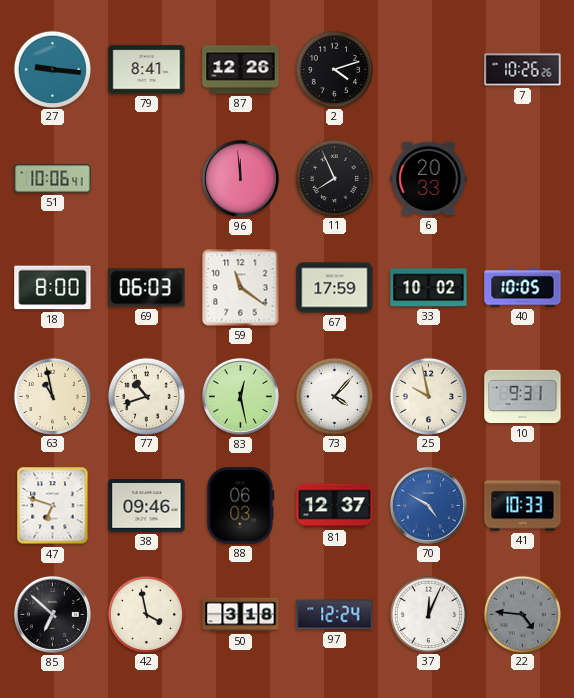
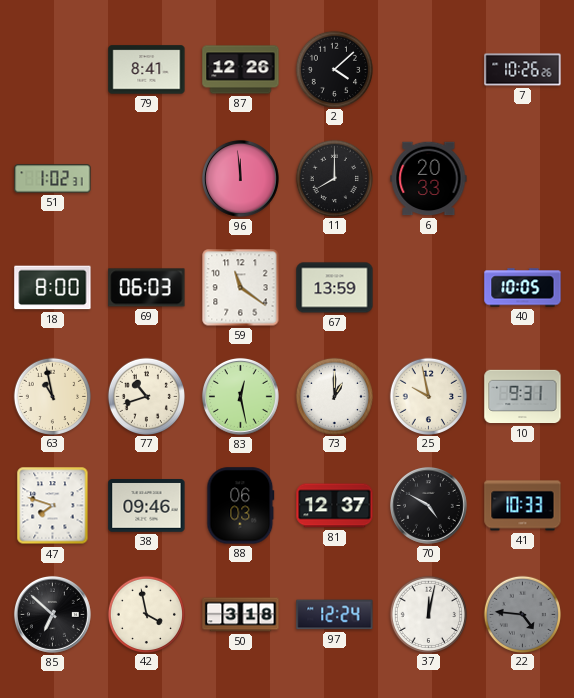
27: 9:16 -> none (52, 69)
2: 4:12 -> 4:08 (334, 69)
51: 10:06 -> 1:02 (53, 179)
11: 7:56 -> 8:00 (334, 178)
67: 17:59 -> 13:59 (335, 288)
33: 10:02 -> none (429, 288)
73: 4:07 -> 1:00 (334, 396)
47: 6:48 -> 7:48 (53, 506)
70 dial: blue -> black (428, 505)
37: 12:04 -> 12:02 (428, 614)
